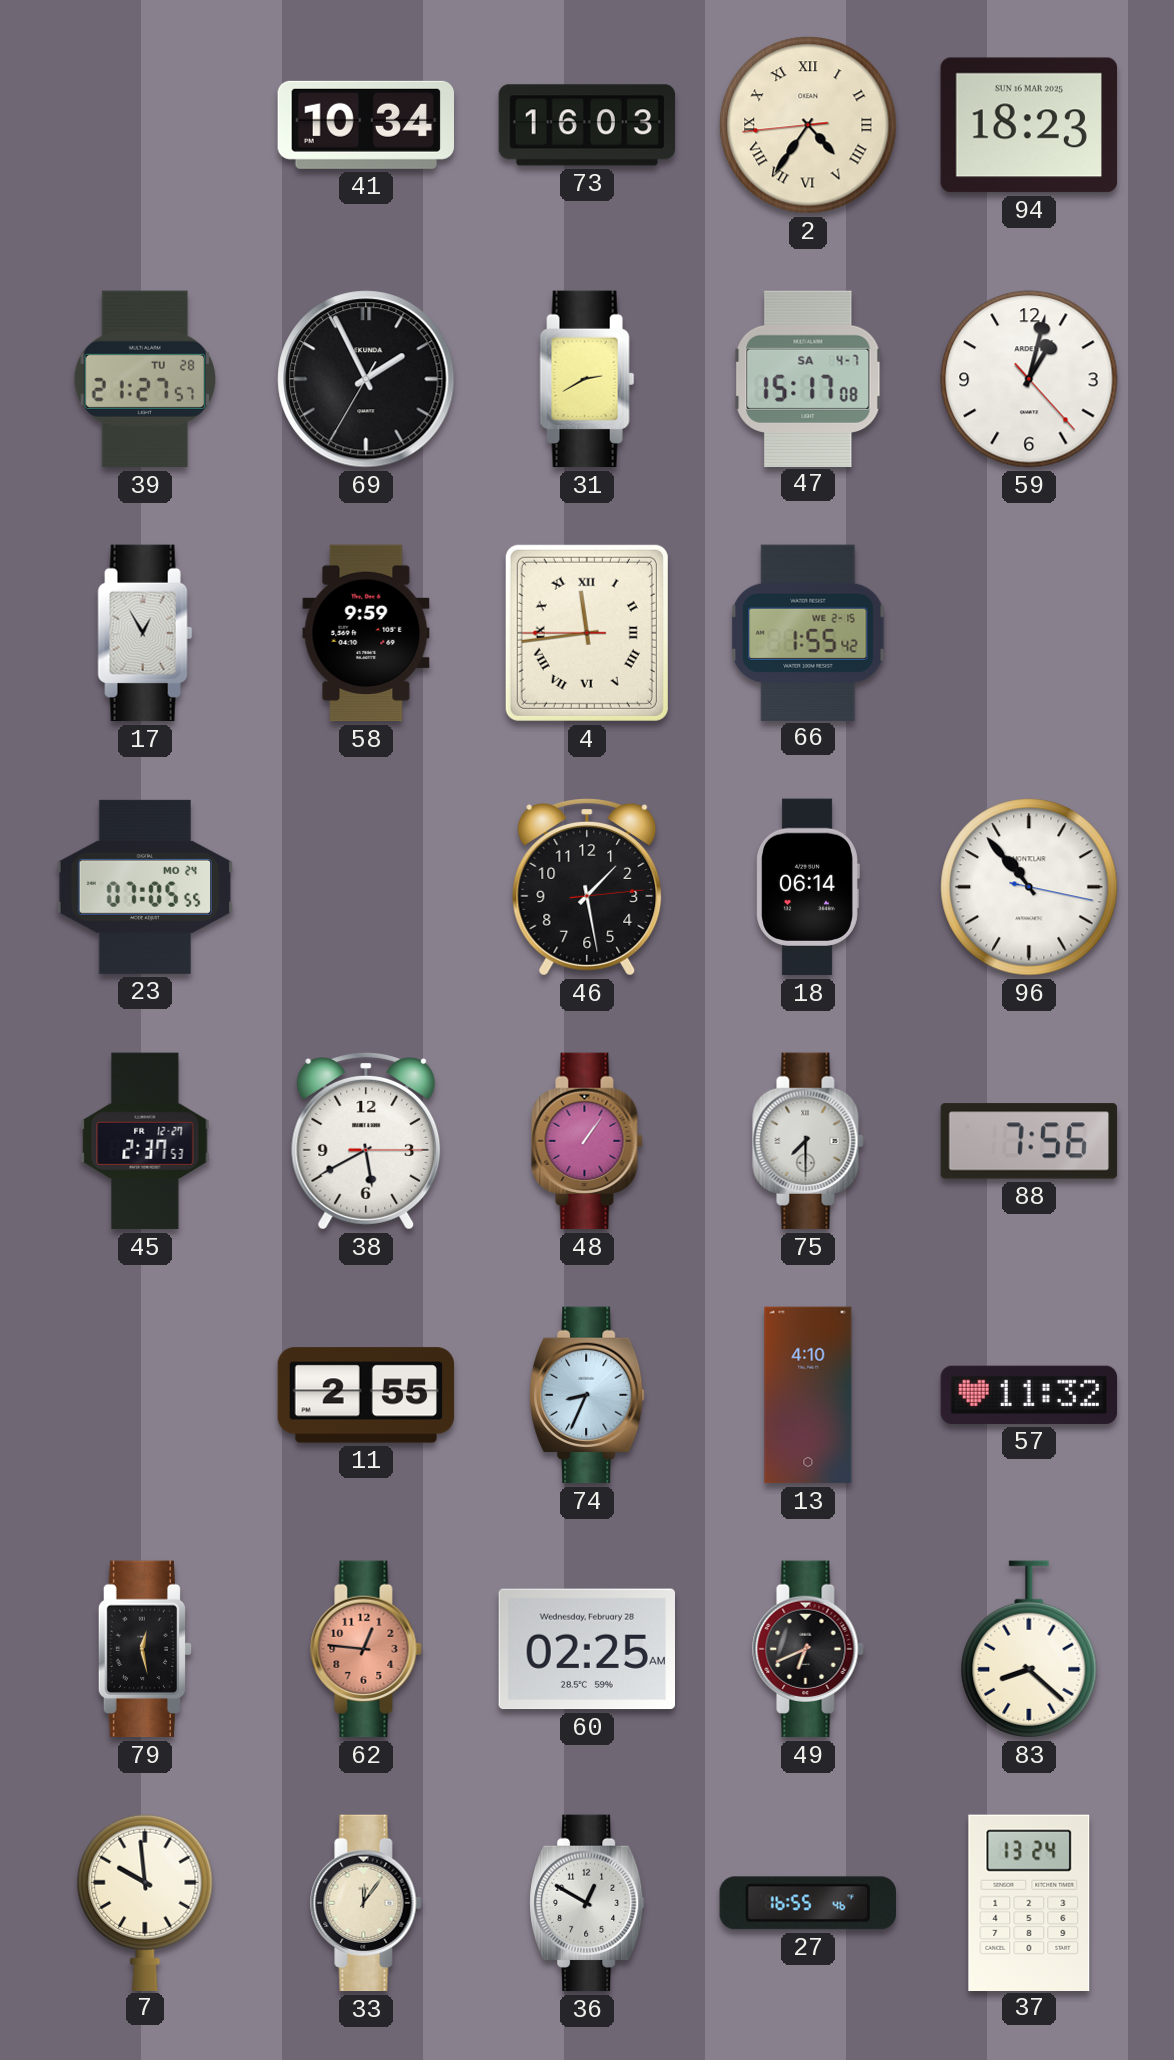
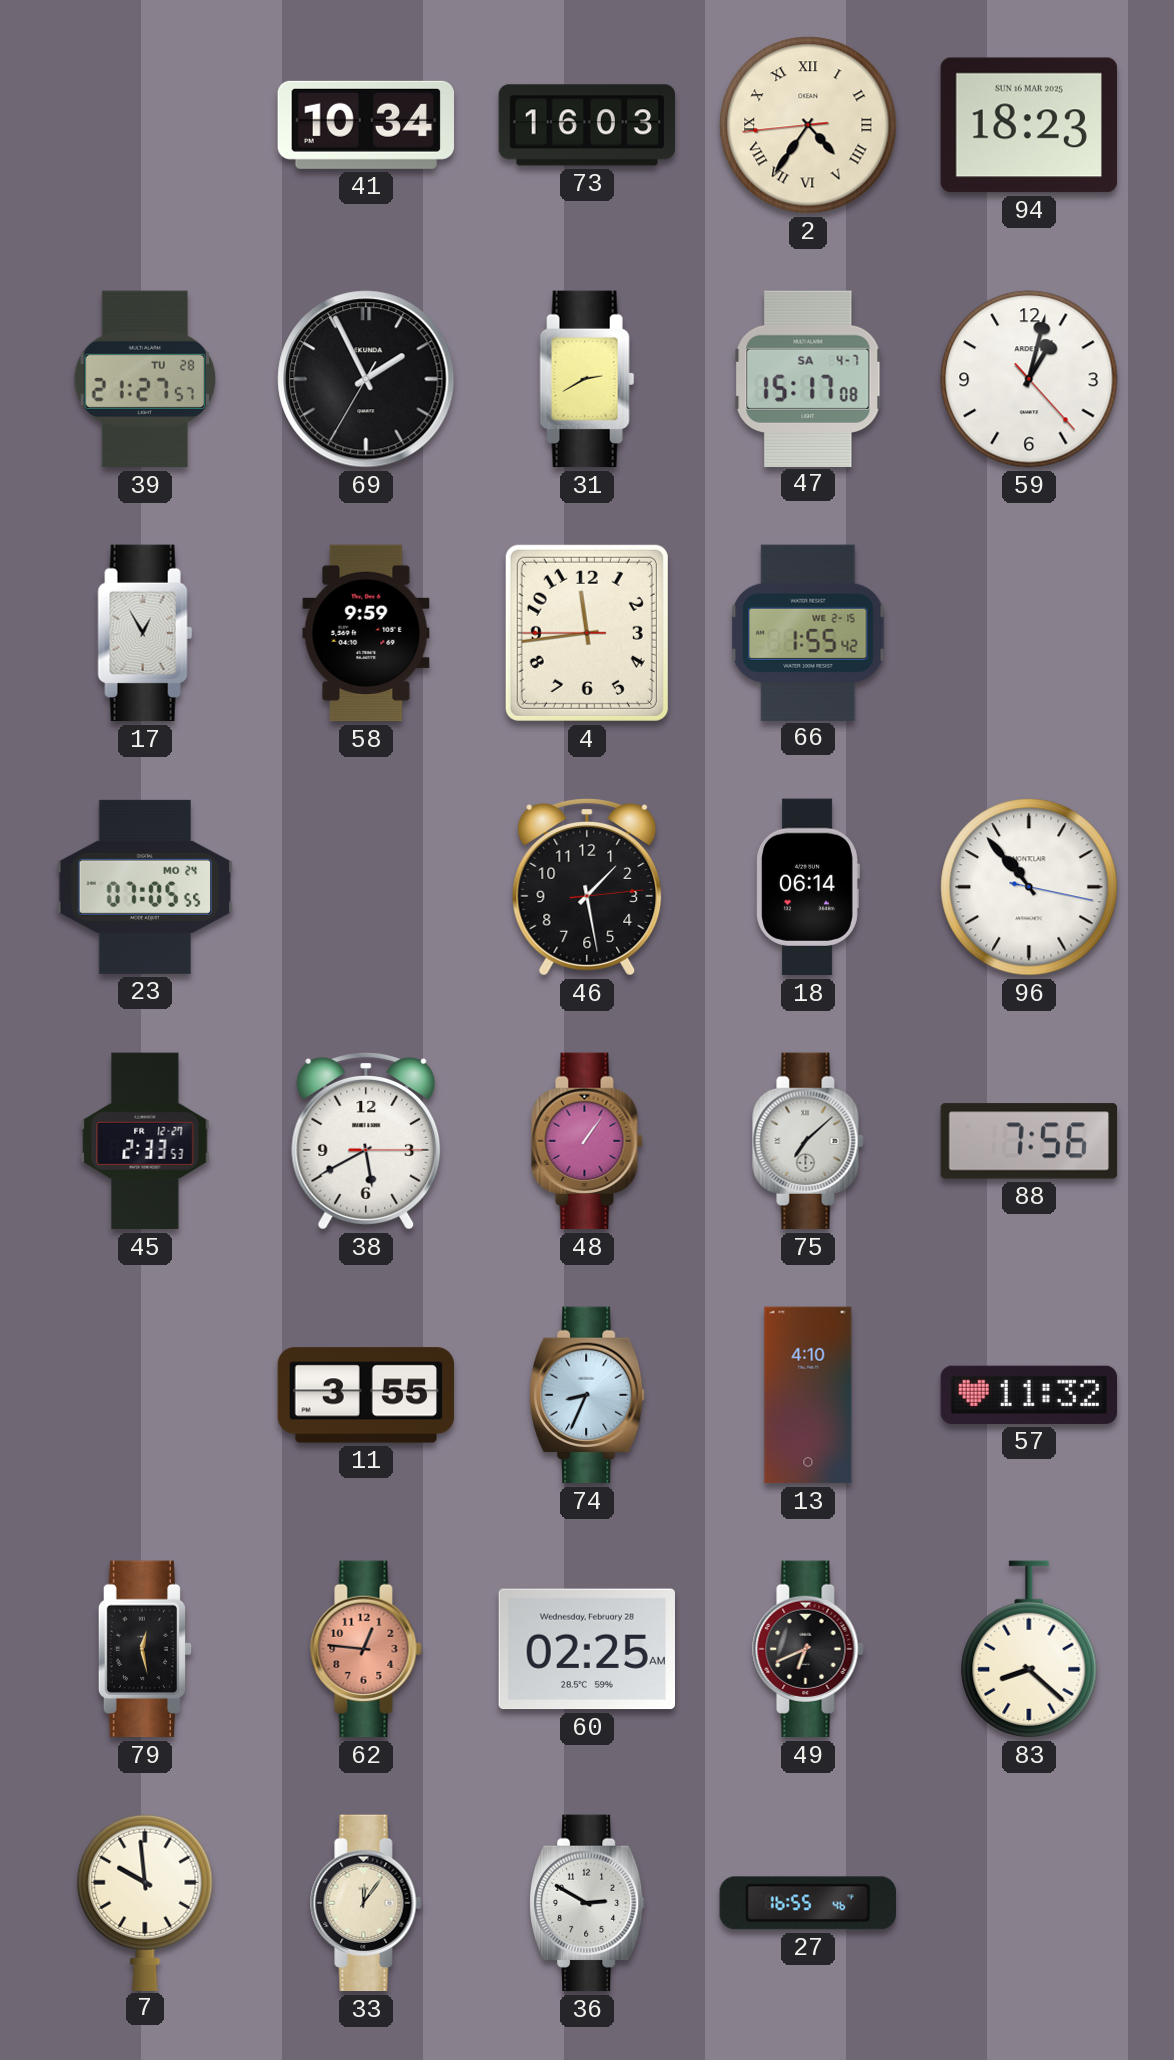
4 numerals: Roman -> Arabic (587, 633)
45: 2:37 -> 2:33 (145, 1141)
75: 7:30 -> 7:08 (808, 1141)
11: 2:55 -> 3:55 (366, 1395)
36: 12:50 -> 2:50 (588, 1903)
37: 13:24 -> none (1029, 1902)
